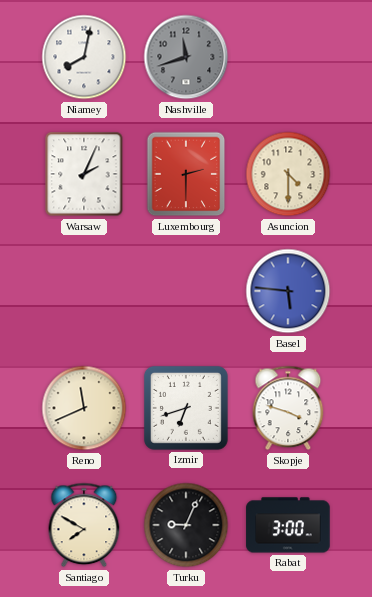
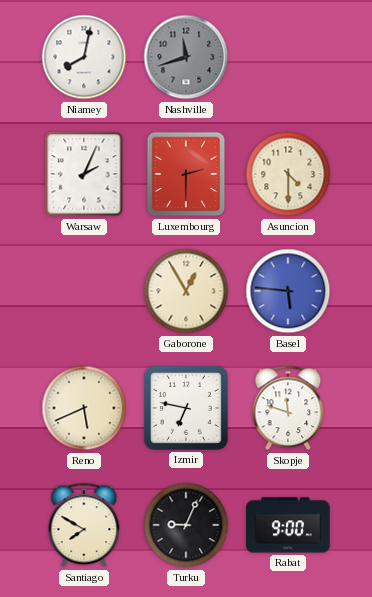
Gaborone: none -> 12:55 (186, 291)
Reno: 11:41 -> 5:41 (84, 408)
Izmir: 6:42 -> 6:47 (186, 408)
Skopje: 3:48 -> 11:48 (288, 408)
Rabat: 3:00 -> 9:00 (288, 525)
